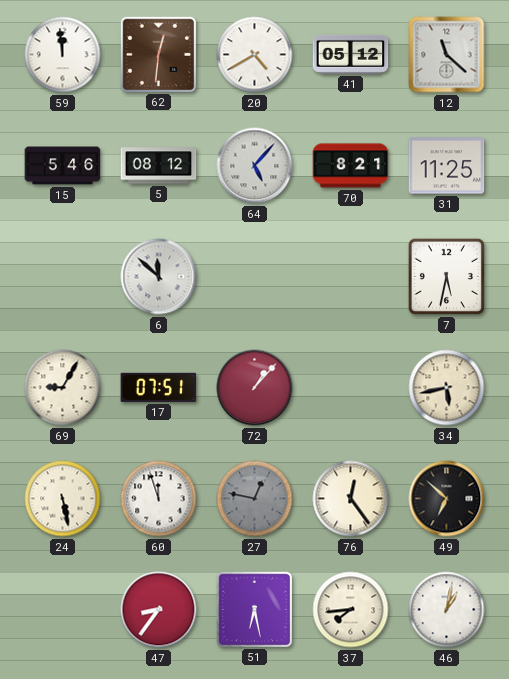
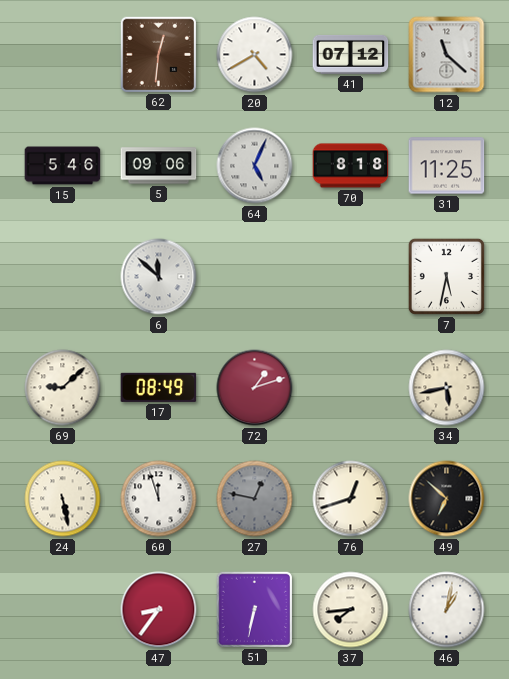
59: 11:59 -> none (63, 55)
41: 05:12 -> 07:12 (351, 54)
5: 08:12 -> 09:06 (159, 166)
64: 5:07 -> 5:04 (255, 166)
70: 8:21 -> 8:18 (351, 166)
69: 9:05 -> 9:08 (63, 388)
17: 07:51 -> 08:49 (159, 387)
72: 1:07 -> 1:12 (255, 388)
76: 12:24 -> 12:42 (351, 499)
51: 6:28 -> 6:32 (254, 609)
